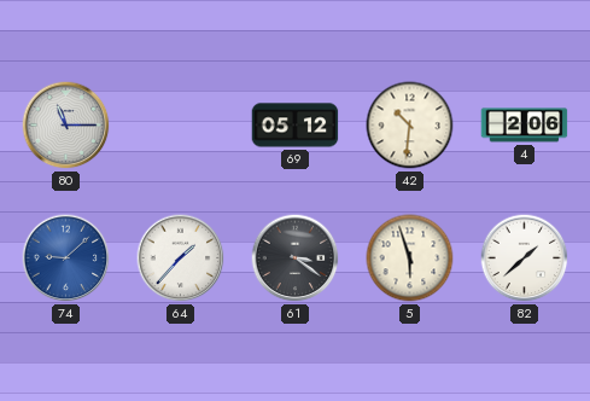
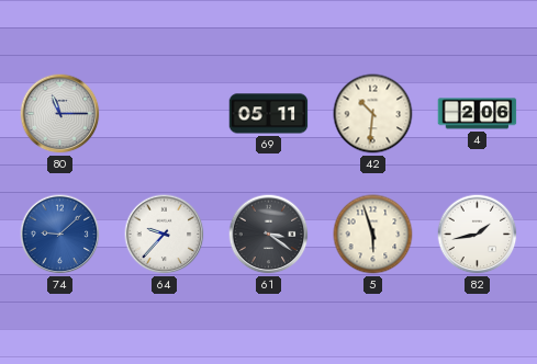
69: 05:12 -> 05:11 (269, 114)
64: 1:37 -> 9:37 (165, 235)
82: 1:38 -> 1:43 (478, 235)
